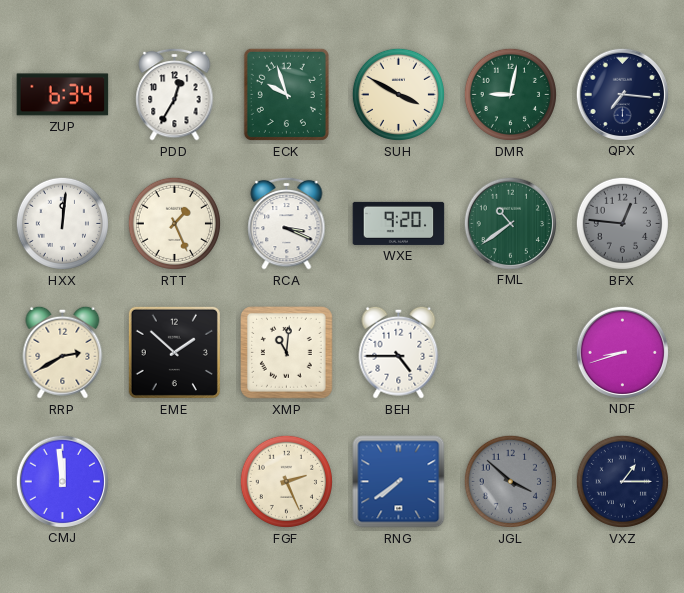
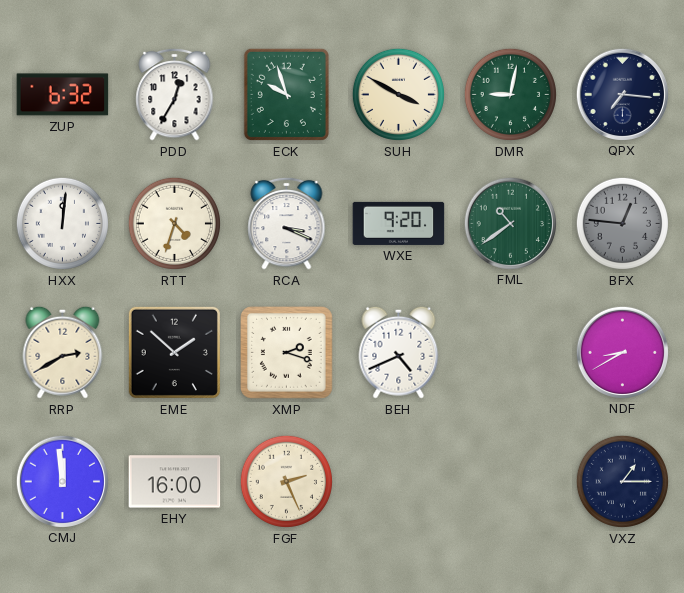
ZUP: 6:34 -> 6:32 (63, 95)
RTT: 1:26 -> 4:33 (174, 223)
XMP: 11:01 -> 2:18 (287, 353)
BEH: 4:45 -> 4:41 (399, 352)
NDF: 8:42 -> 8:40 (622, 352)
EHY: none -> 16:00 (175, 482)
RNG: 7:39 -> none (399, 482)
JGL: 3:52 -> none (510, 481)
